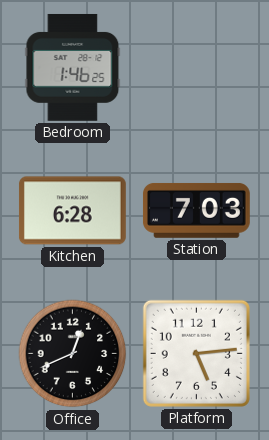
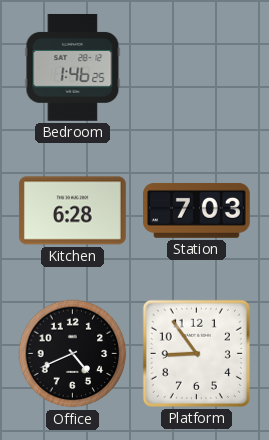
Office: 12:41 -> 4:41 (73, 354)
Platform: 5:14 -> 8:54 (196, 353)
